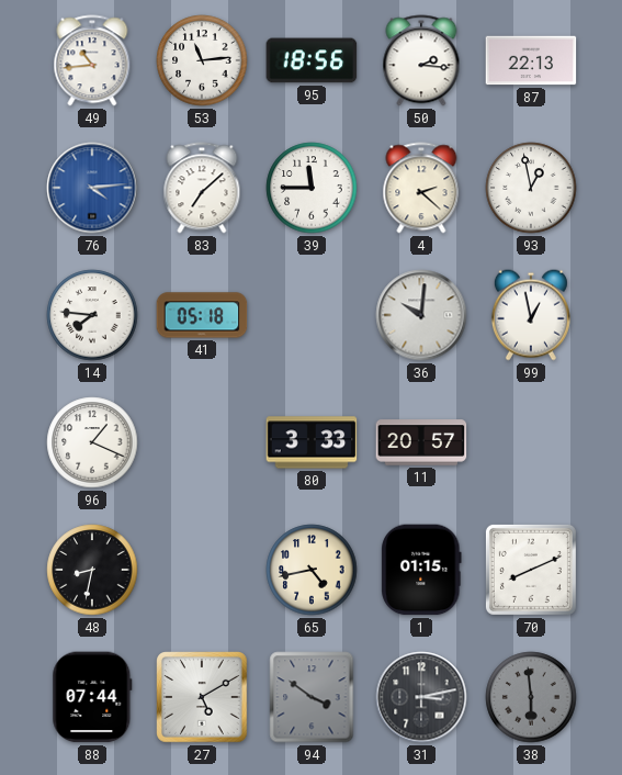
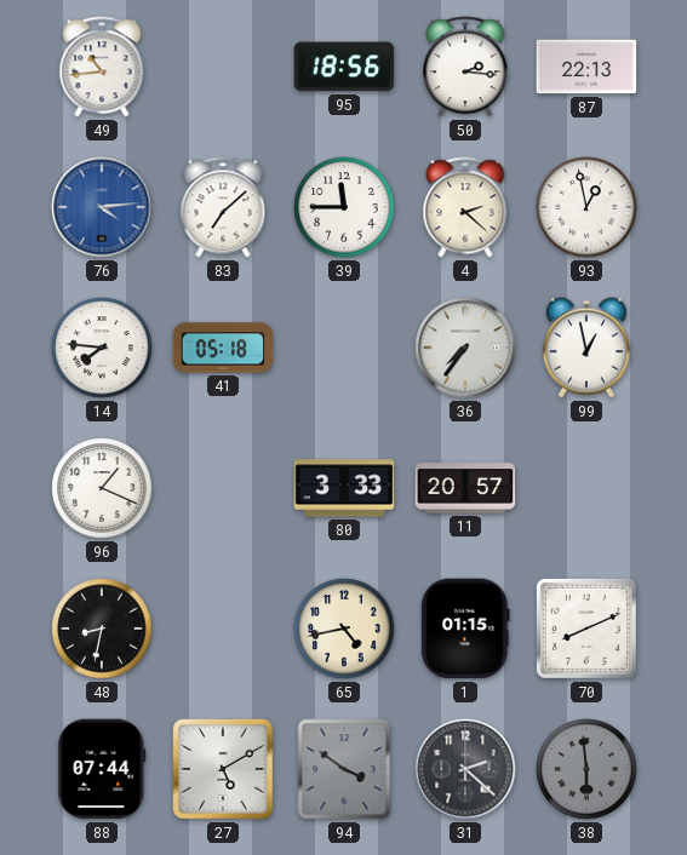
53: 11:14 -> none (202, 60)
36: 10:01 -> 7:36 (465, 348)
31: 3:13 -> 2:22 (465, 769)
